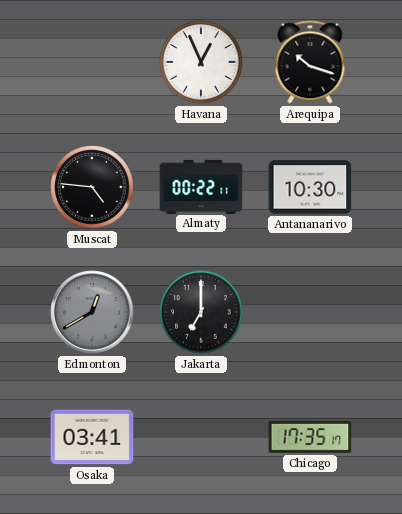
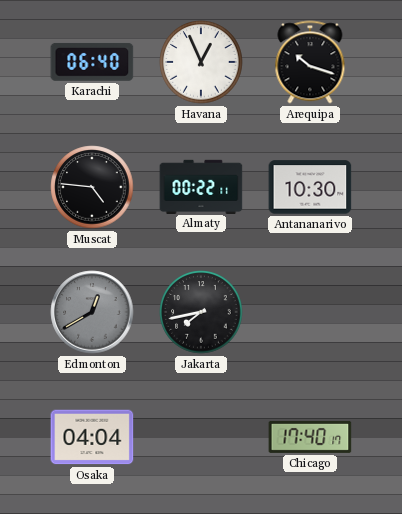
Karachi: none -> 06:40 (92, 62)
Jakarta: 7:00 -> 7:43 (201, 312)
Osaka: 03:41 -> 04:04 (92, 437)
Chicago: 17:35 -> 17:40 (310, 437)
